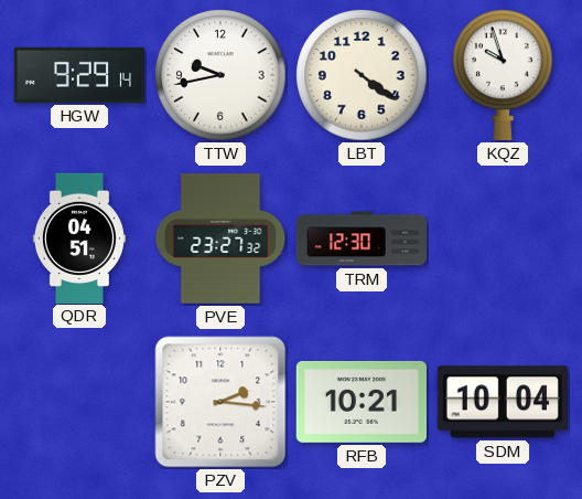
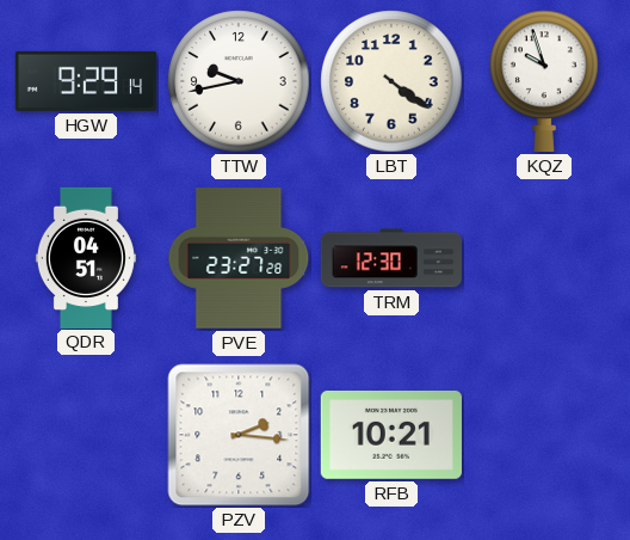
PVE: 23:27:32 -> 23:27:28 (239, 258)
SDM: 10:04 -> none (503, 402)
